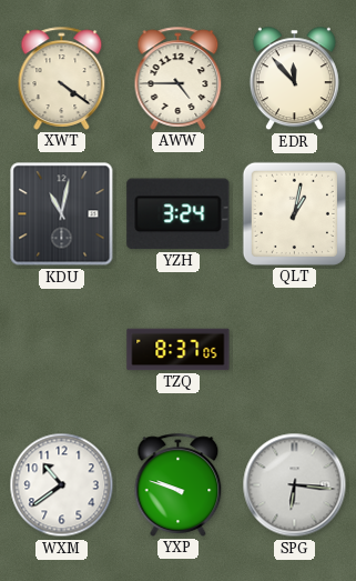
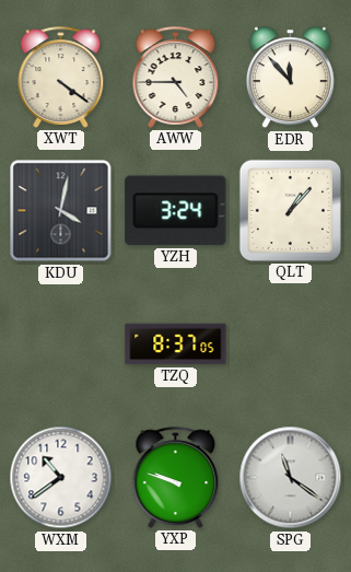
KDU: 11:02 -> 4:02 (61, 211)
QLT: 1:02 -> 1:07 (290, 210)
SPG: 6:16 -> 11:21 (291, 478)
